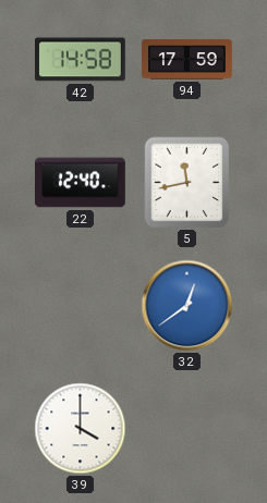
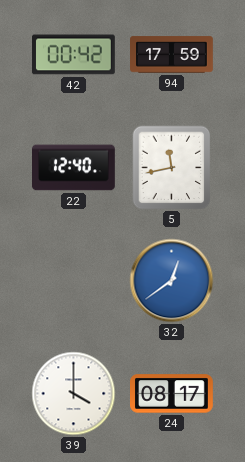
42: 14:58 -> 00:42 (74, 55)
24: none -> 08:17 (172, 394)
